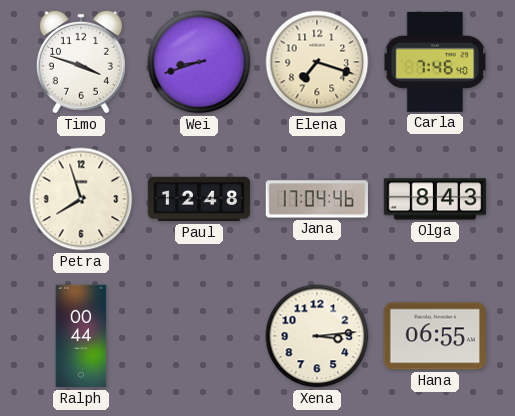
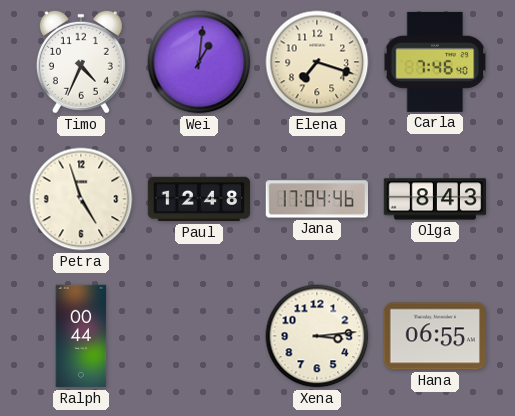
Timo: 3:48 -> 4:34 (81, 62)
Wei: 8:42 -> 1:01 (199, 62)
Petra: 7:57 -> 4:57 (81, 199)
